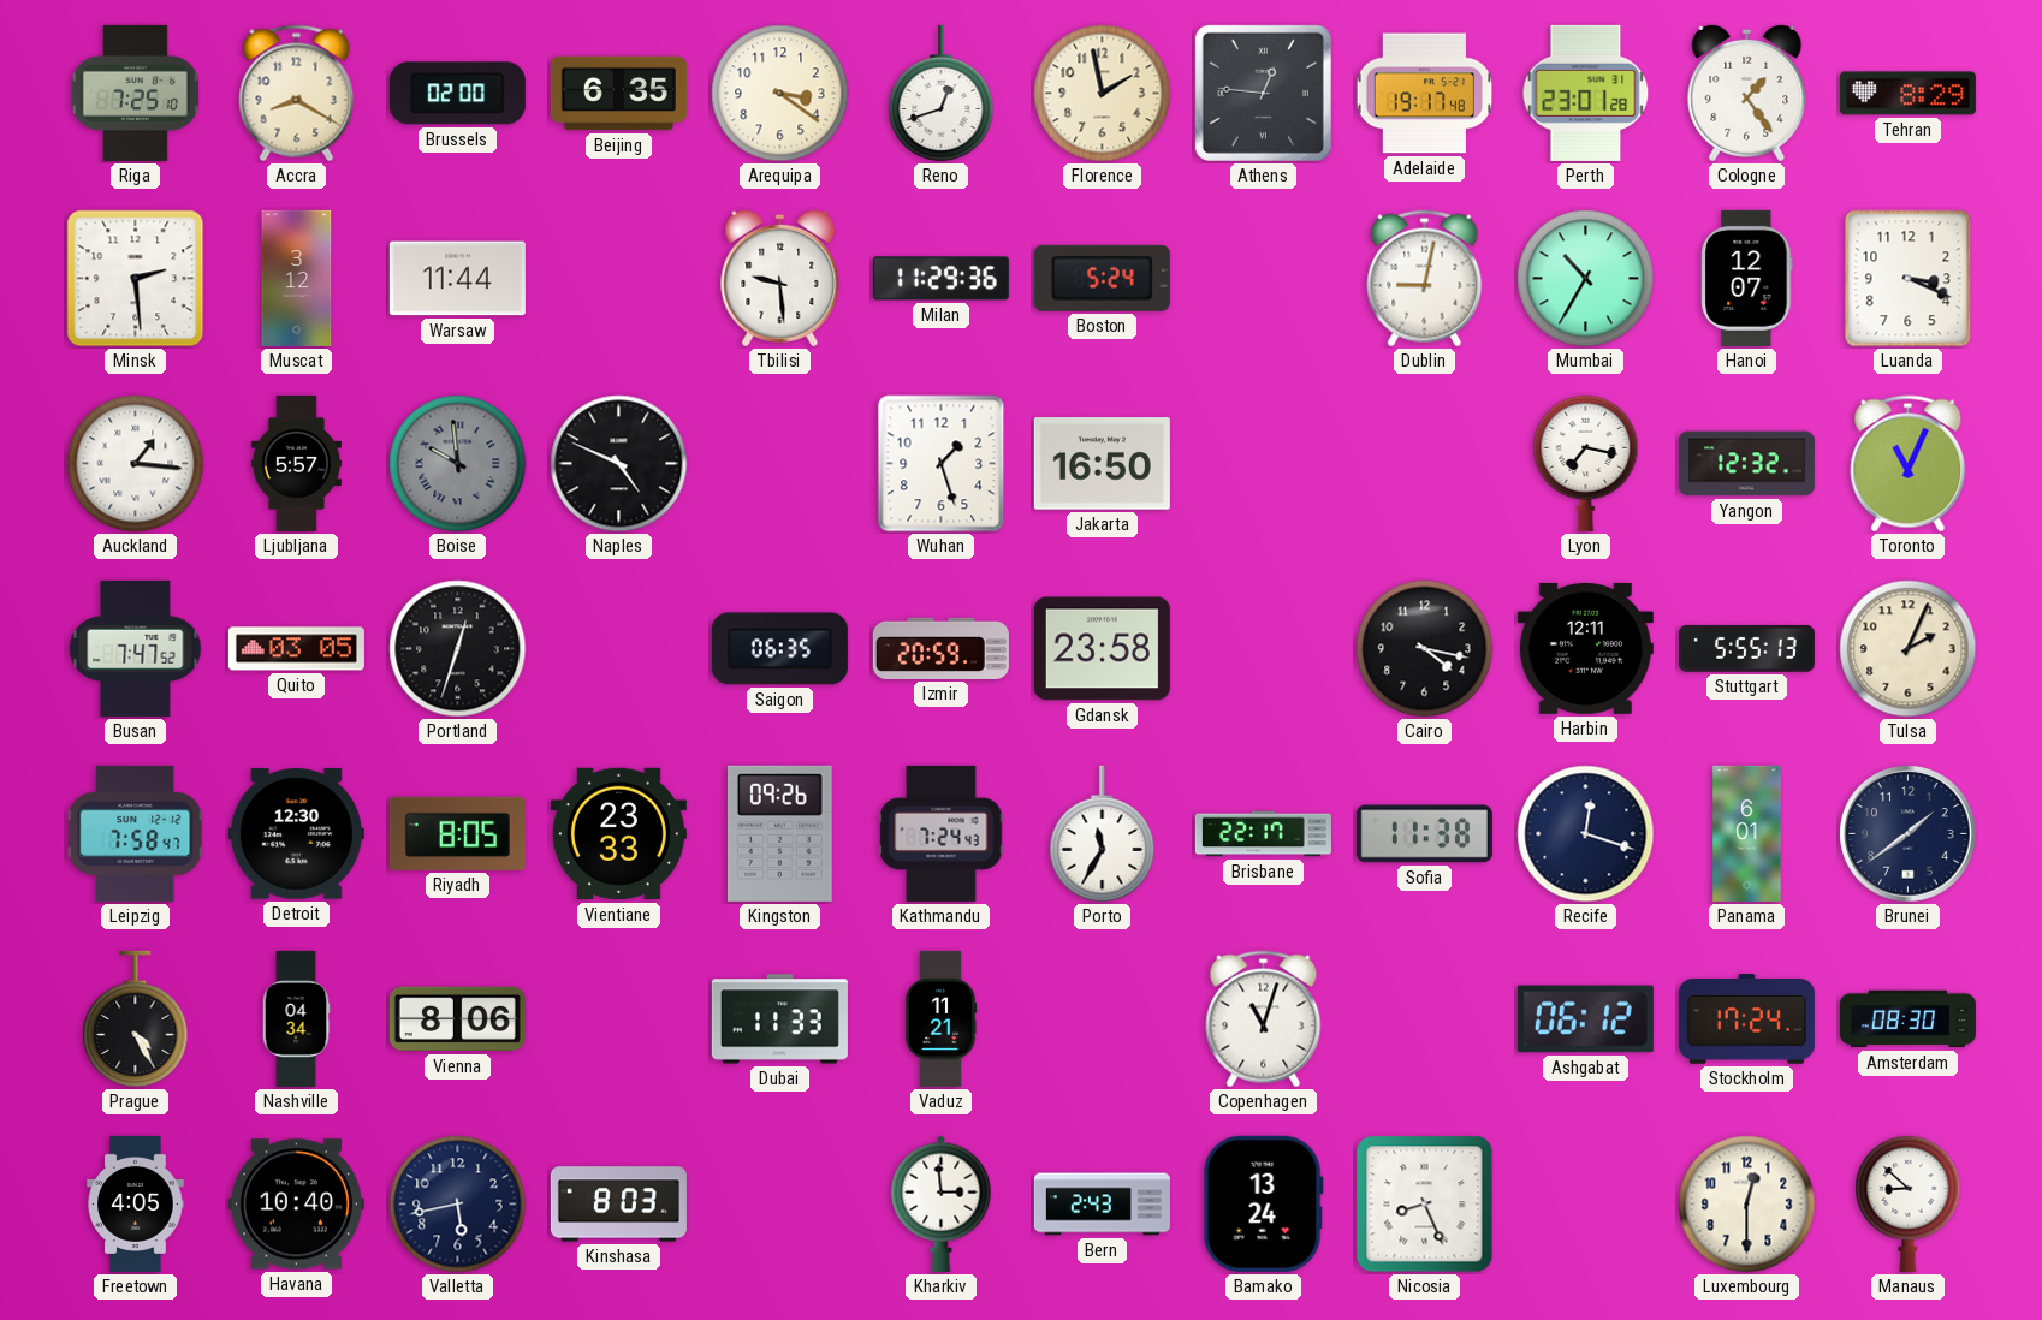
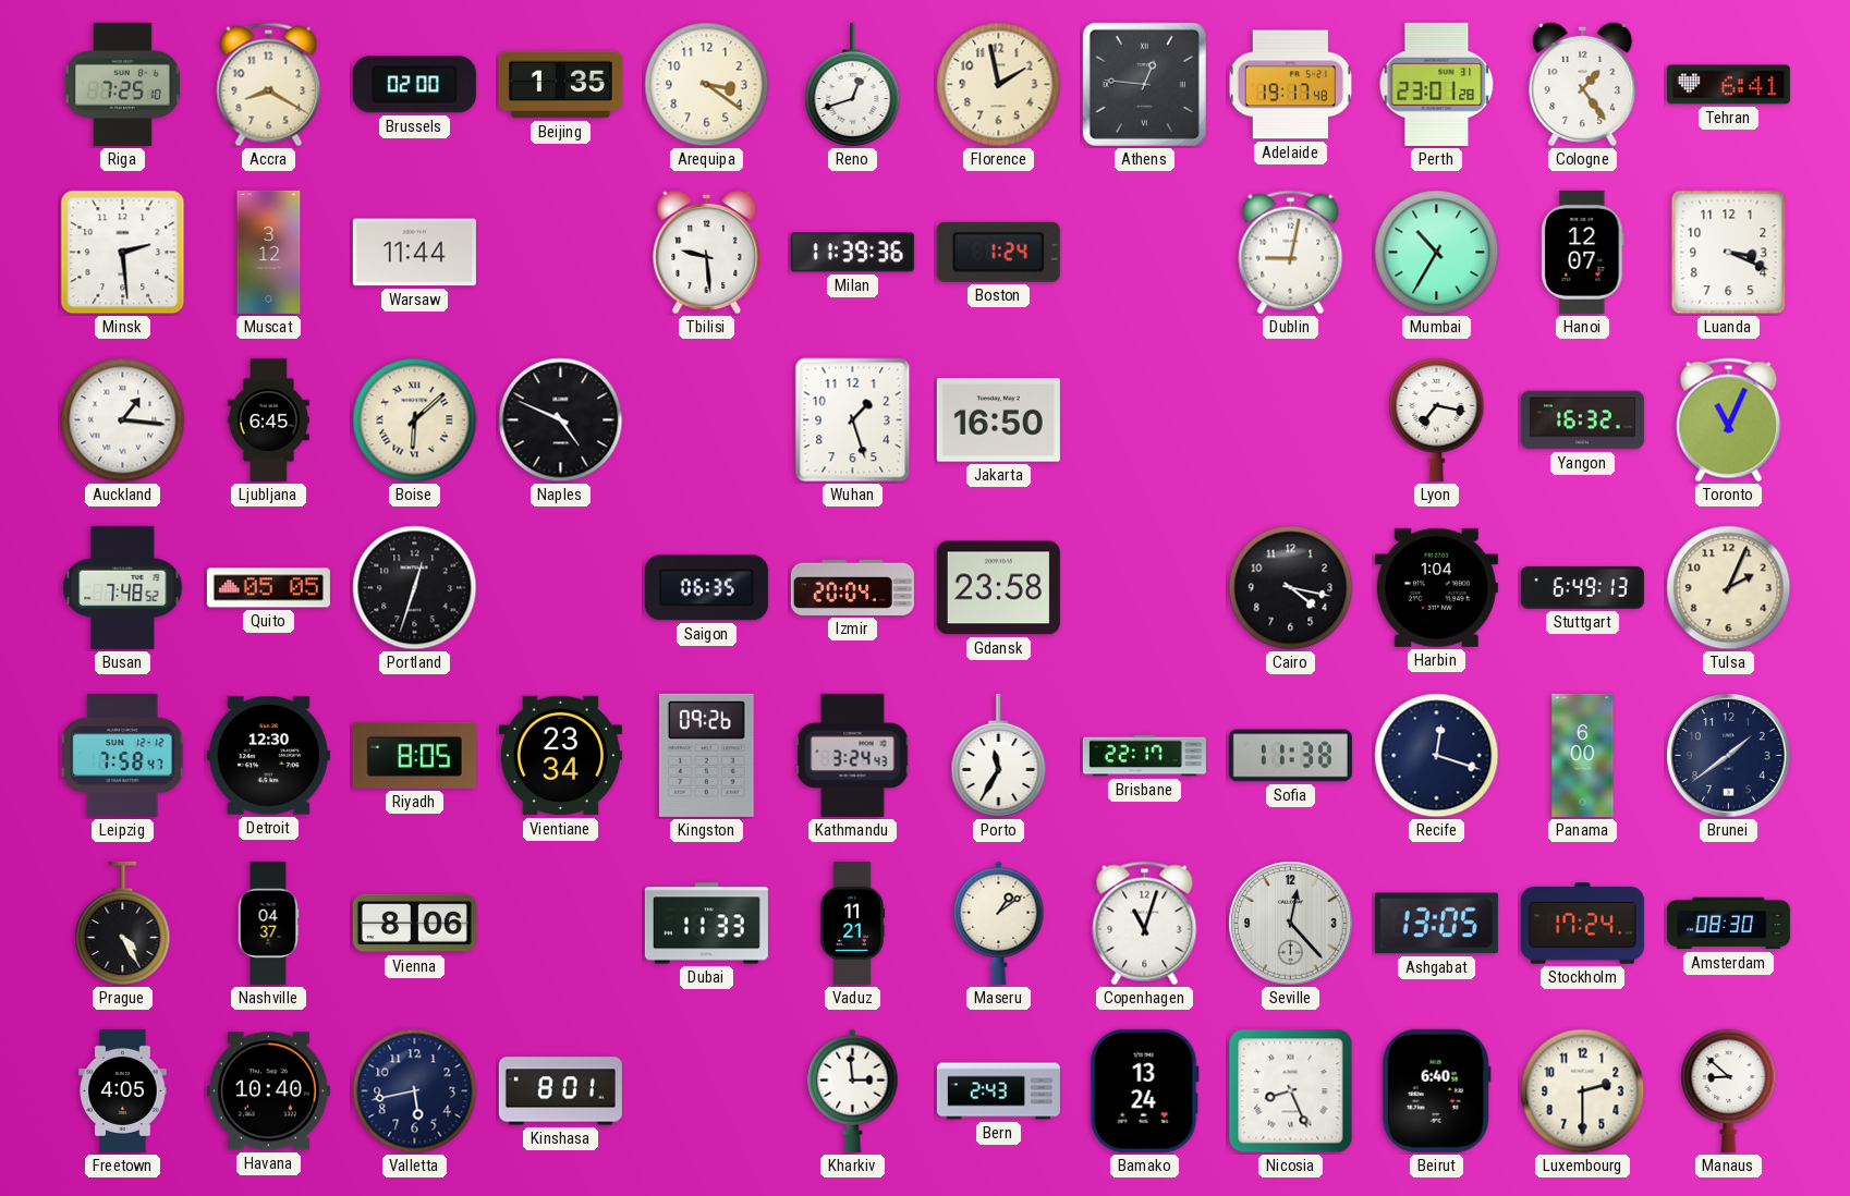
Beijing: 6:35 -> 1:35 (560, 85)
Tehran: 8:29 -> 6:41 (1728, 85)
Milan: 11:29 -> 11:39 (852, 253)
Boston: 5:24 -> 1:24 (998, 252)
Ljubljana: 5:57 -> 6:45 (268, 419)
Boise: 9:59 -> 6:08 (415, 420)
Boise dial: grey -> cream (415, 420)
Yangon: 12:32 -> 16:32 (1582, 420)
Busan: 7:47 -> 7:48 (123, 587)
Quito: 03:05 -> 05:05 (268, 588)
Izmir: 20:59 -> 20:04 (852, 587)
Harbin: 12:11 -> 1:04 (1436, 587)
Stuttgart: 5:55 -> 6:49 (1582, 587)
Vientiane: 23:33 -> 23:34 (560, 756)
Kathmandu: 7:24 -> 3:24 (853, 755)
Panama: 6:01 -> 6:00 (1583, 755)
Nashville: 04:34 -> 04:37 (268, 923)
Maseru: none -> 1:09 (999, 923)
Seville: none -> 12:23 (1291, 924)
Ashgabat: 06:12 -> 13:05 (1436, 924)
Kinshasa: 8:03 -> 8:01 (560, 1091)
Beirut: none -> 6:40 (1436, 1090)
Luxembourg: 12:30 -> 2:30 (1583, 1091)
